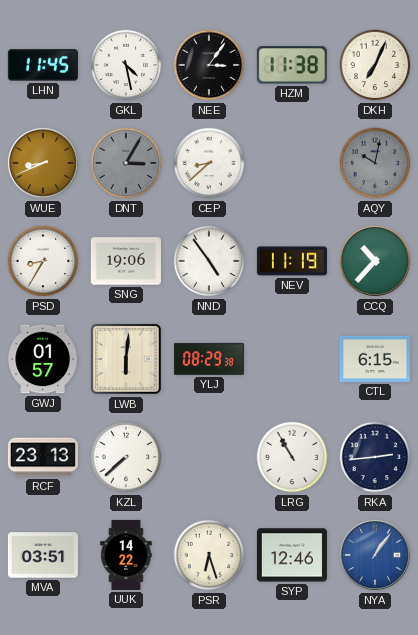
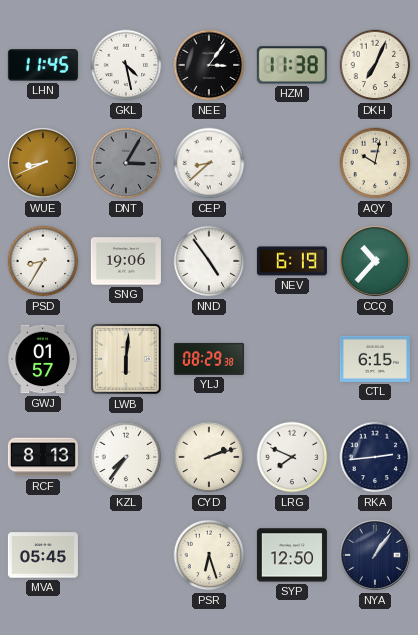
AQY dial: grey -> cream (375, 163)
NEV: 11:19 -> 6:19 (292, 261)
RCF: 23:13 -> 8:13 (43, 457)
KZL: 7:38 -> 7:36 (126, 457)
CYD: none -> 2:12 (209, 457)
LRG: 10:55 -> 7:49 (292, 457)
MVA: 03:51 -> 05:45 (43, 555)
UUK: 14:22 -> none (126, 555)
SYP: 12:46 -> 12:50 (292, 555)
NYA dial: blue -> navy (375, 555)
